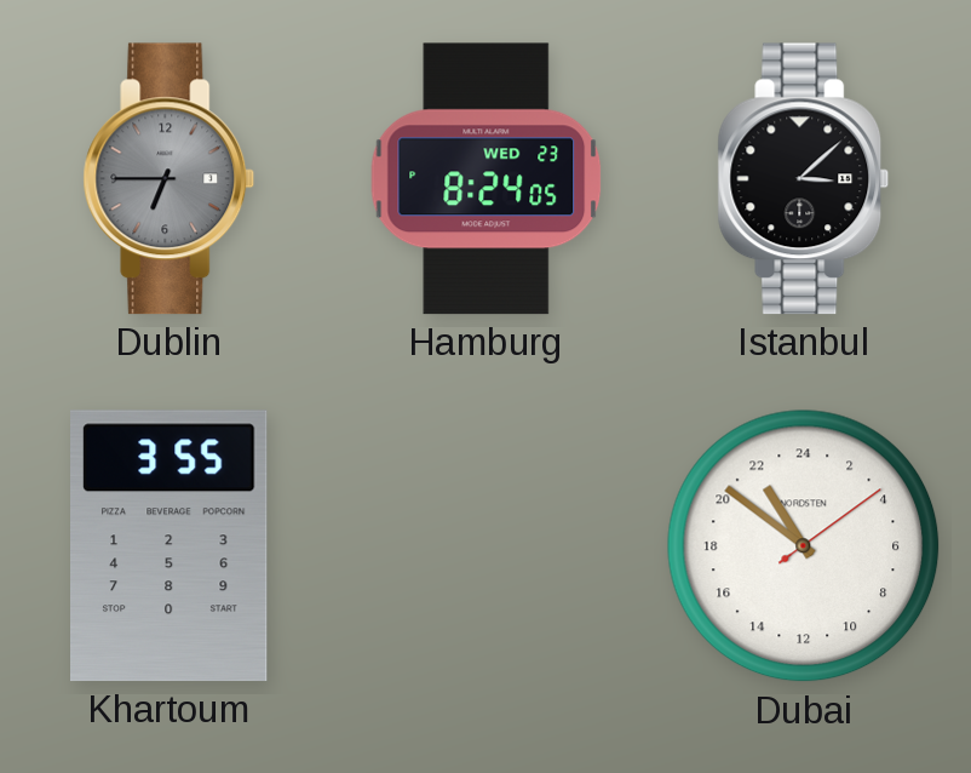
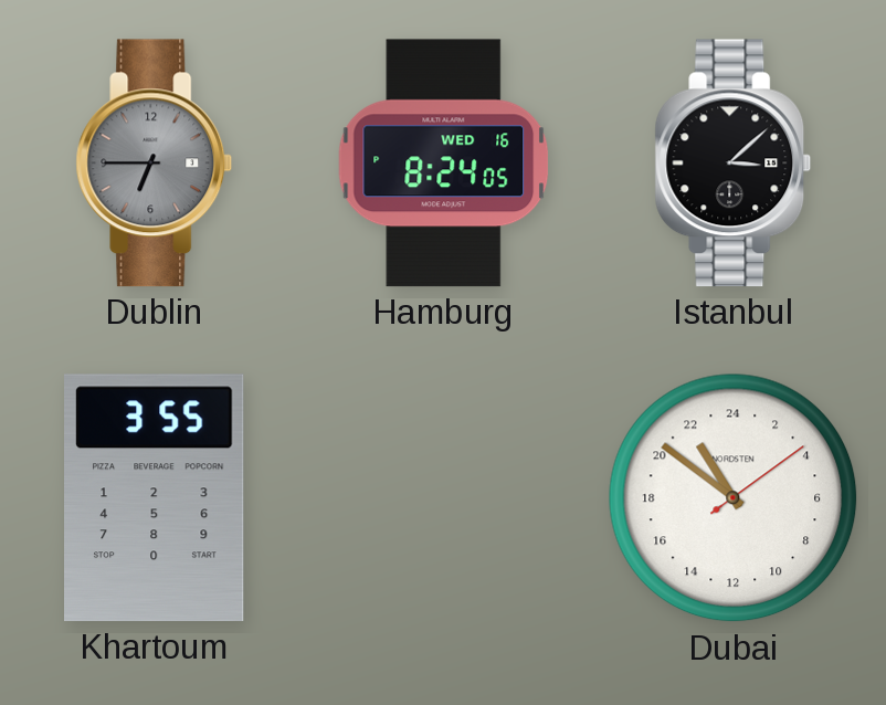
Hamburg date: WED 23 -> WED 16 (444, 164)
